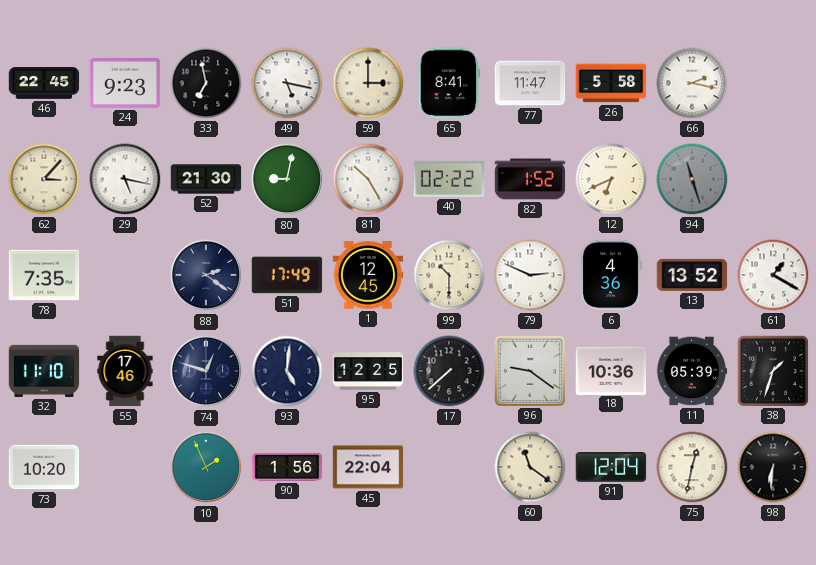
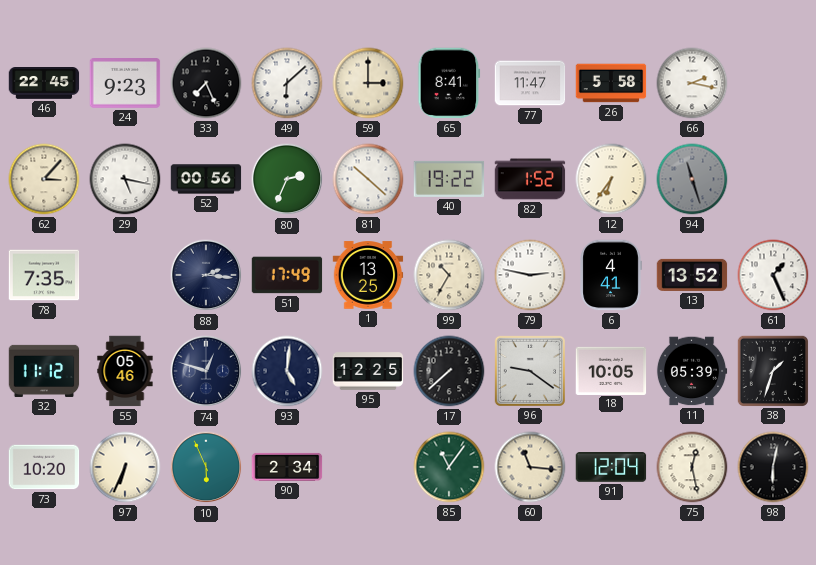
33: 6:58 -> 7:26 (206, 83)
49: 5:17 -> 6:08 (287, 83)
52: 21:30 -> 00:56 (206, 179)
80: 9:02 -> 2:34 (287, 179)
81: 10:25 -> 10:22 (368, 179)
40: 02:22 -> 19:22 (449, 179)
12: 6:41 -> 6:36 (611, 179)
88: 2:21 -> 2:16 (206, 275)
1: 12:45 -> 13:25 (368, 275)
99: 10:30 -> 10:35 (449, 275)
79: 2:49 -> 2:47 (530, 275)
6: 4:36 -> 4:41 (611, 275)
61: 1:20 -> 1:26 (773, 275)
32: 11:10 -> 11:12 (44, 371)
55: 17:46 -> 05:46 (125, 371)
18: 10:36 -> 10:05 (611, 370)
97: none -> 6:34 (125, 467)
10: 1:56 -> 5:56 (206, 467)
90: 1:56 -> 2:34 (287, 467)
45: 22:04 -> none (368, 467)
85: none -> 11:06 (449, 467)
60: 11:21 -> 11:16 (530, 467)
75: 12:32 -> 12:28 (692, 467)
98: 6:31 -> 6:02 (773, 467)
